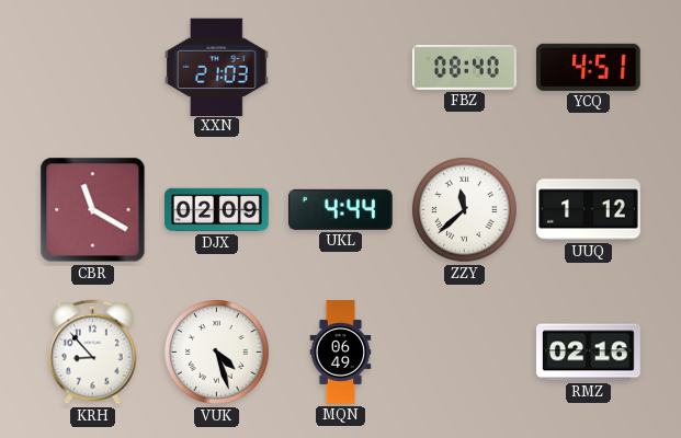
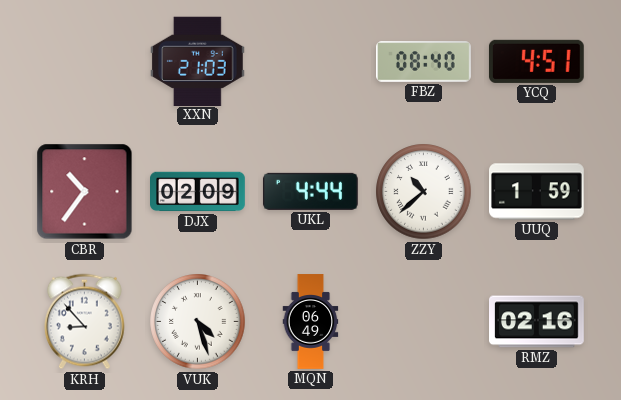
CBR: 11:20 -> 10:36 (85, 192)
ZZY: 11:38 -> 10:38 (424, 192)
UUQ: 1:12 -> 1:59 (537, 192)
